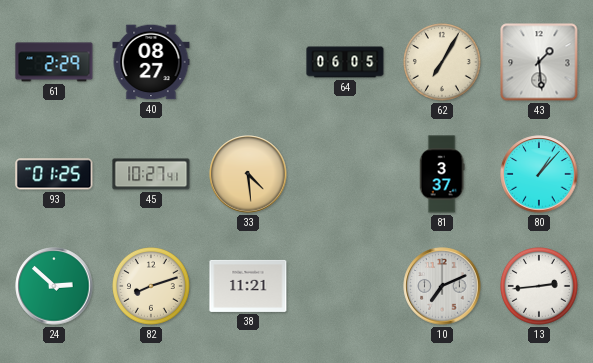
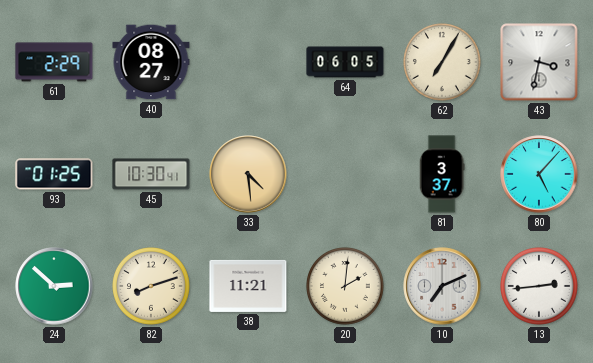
43: 1:29 -> 3:32 (539, 62)
45: 10:27 -> 10:30 (151, 174)
80: 1:07 -> 5:07 (539, 174)
20: none -> 2:01 (346, 287)
